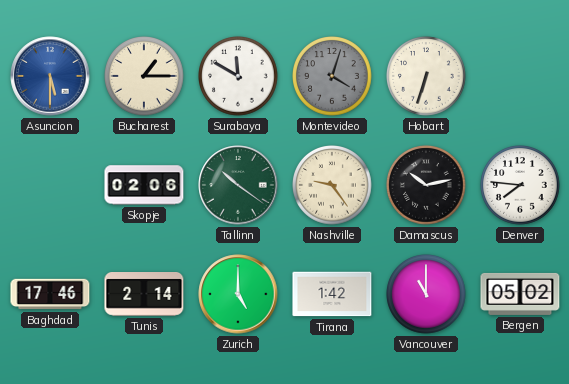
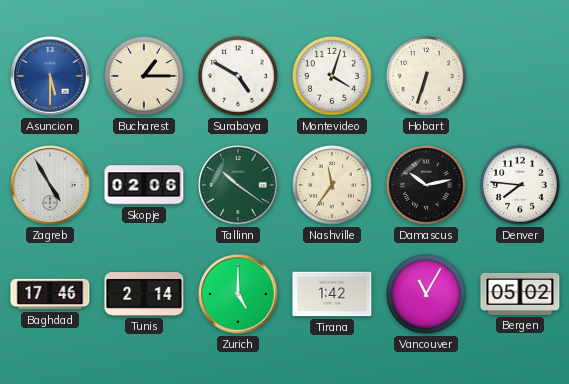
Surabaya: 11:50 -> 4:50 (239, 77)
Montevideo dial: grey -> white (333, 77)
Zagreb: none -> 4:55 (50, 185)
Nashville: 9:24 -> 11:36 (333, 186)
Vancouver: 11:00 -> 11:05 (427, 295)
